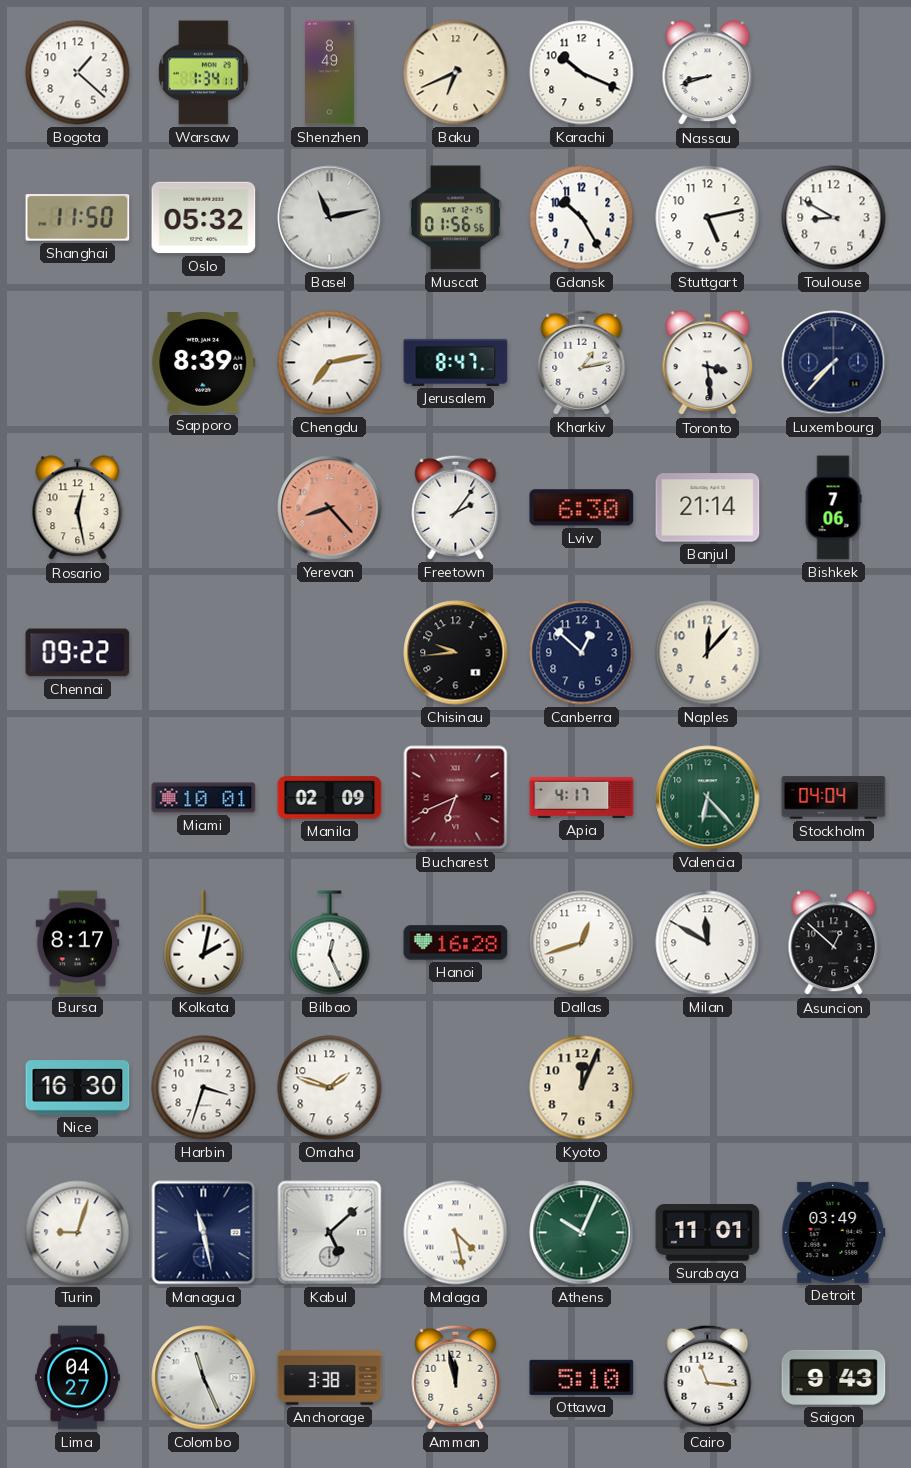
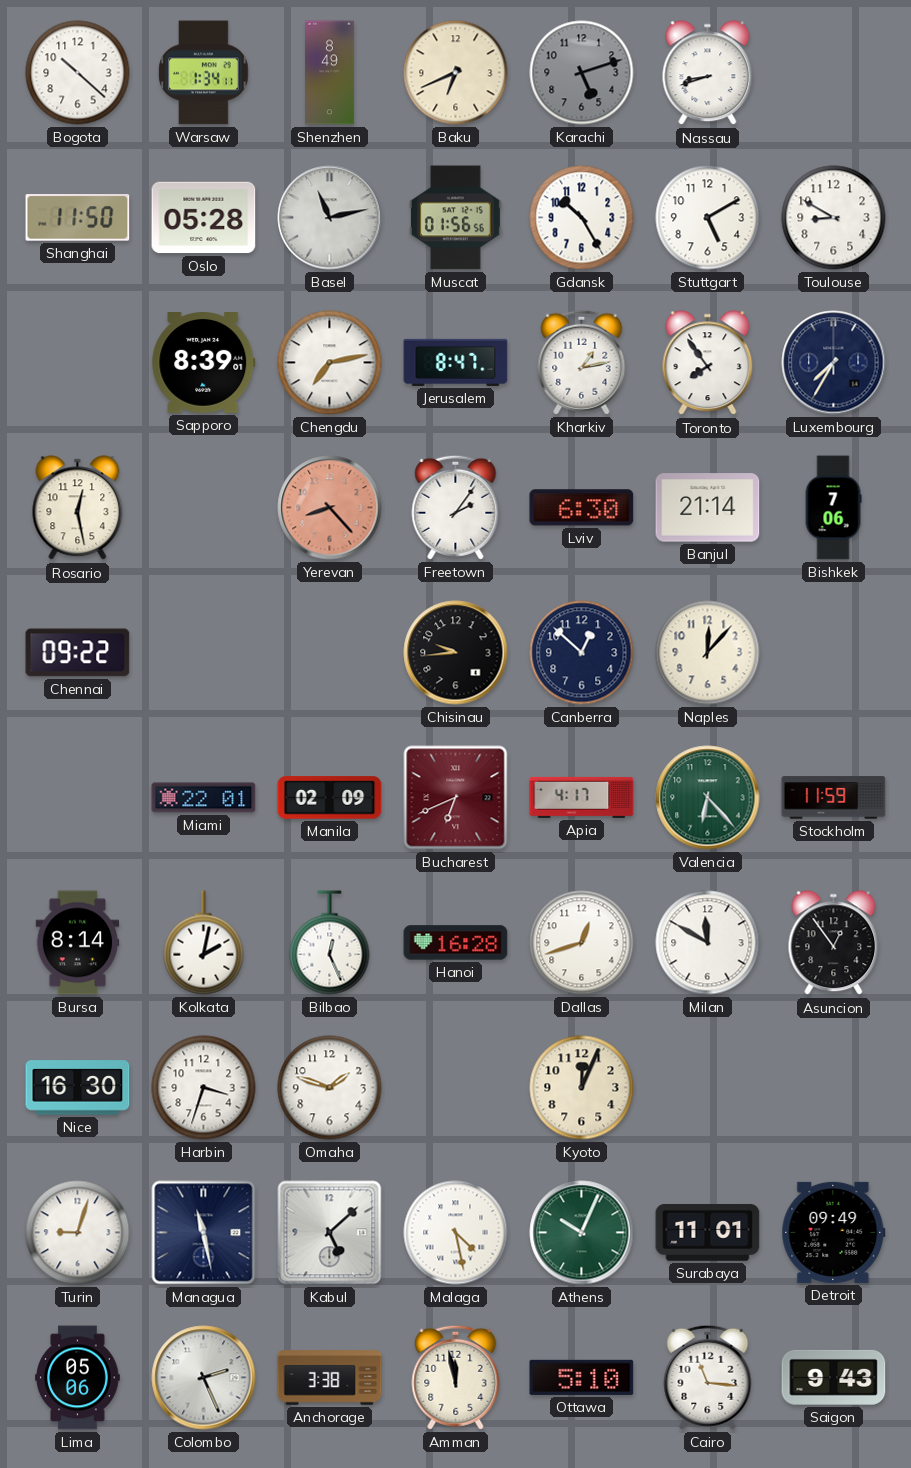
Bogota: 1:22 -> 10:22 (78, 73)
Karachi: 10:19 -> 5:12 (582, 73)
Karachi dial: white -> grey (582, 73)
Oslo: 05:32 -> 05:28 (204, 218)
Stuttgart: 5:13 -> 5:10 (708, 218)
Toronto: 3:29 -> 7:54 (708, 363)
Luxembourg: 7:37 -> 7:35 (834, 363)
Miami: 10:01 -> 22:01 (204, 798)
Stockholm: 04:04 -> 11:59 (834, 798)
Bursa: 8:17 -> 8:14 (78, 943)
Asuncion: 12:52 -> 12:54 (834, 943)
Detroit: 03:49 -> 09:49 (834, 1232)
Lima: 04:27 -> 05:06 (78, 1378)
Colombo: 11:26 -> 2:26 (204, 1378)
